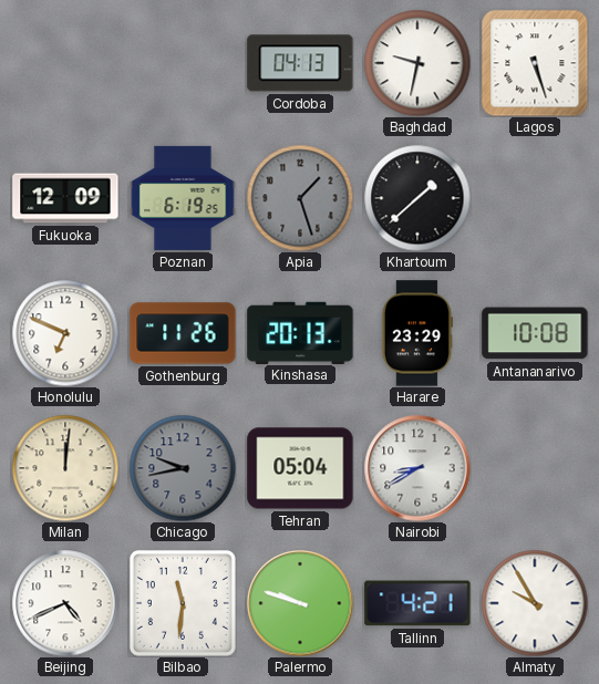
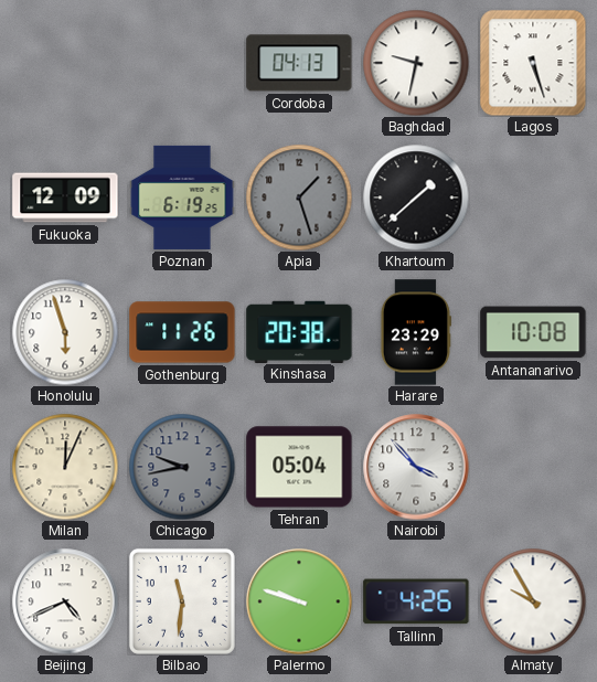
Honolulu: 6:49 -> 5:57 (65, 332)
Kinshasa: 20:13 -> 20:38 (299, 331)
Milan: 12:01 -> 12:04 (65, 467)
Nairobi: 8:40 -> 3:53 (416, 467)
Tallinn: 4:21 -> 4:26 (416, 601)
